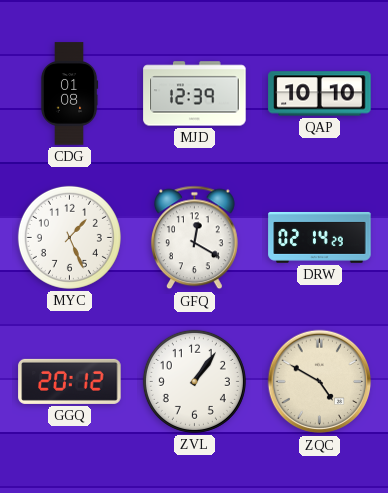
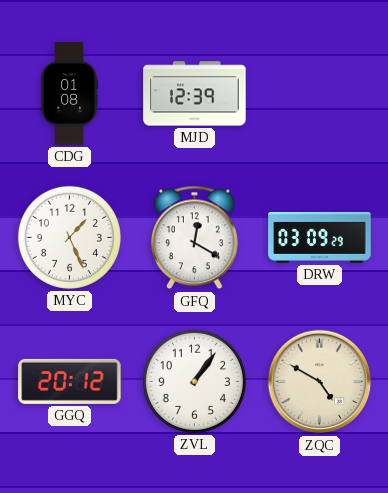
QAP: 10:10 -> none (320, 94)
DRW: 02:14 -> 03:09 (320, 237)
